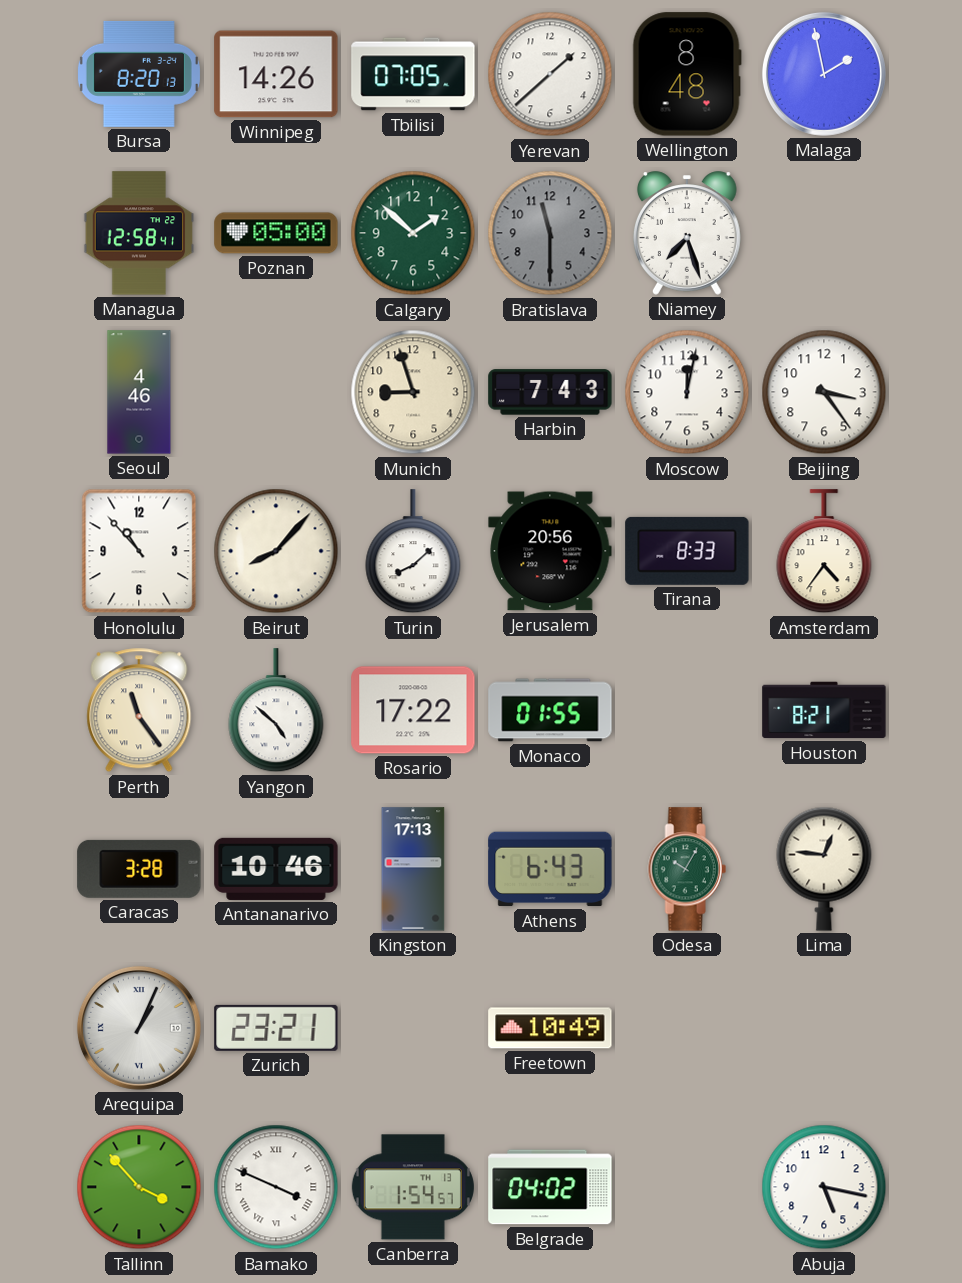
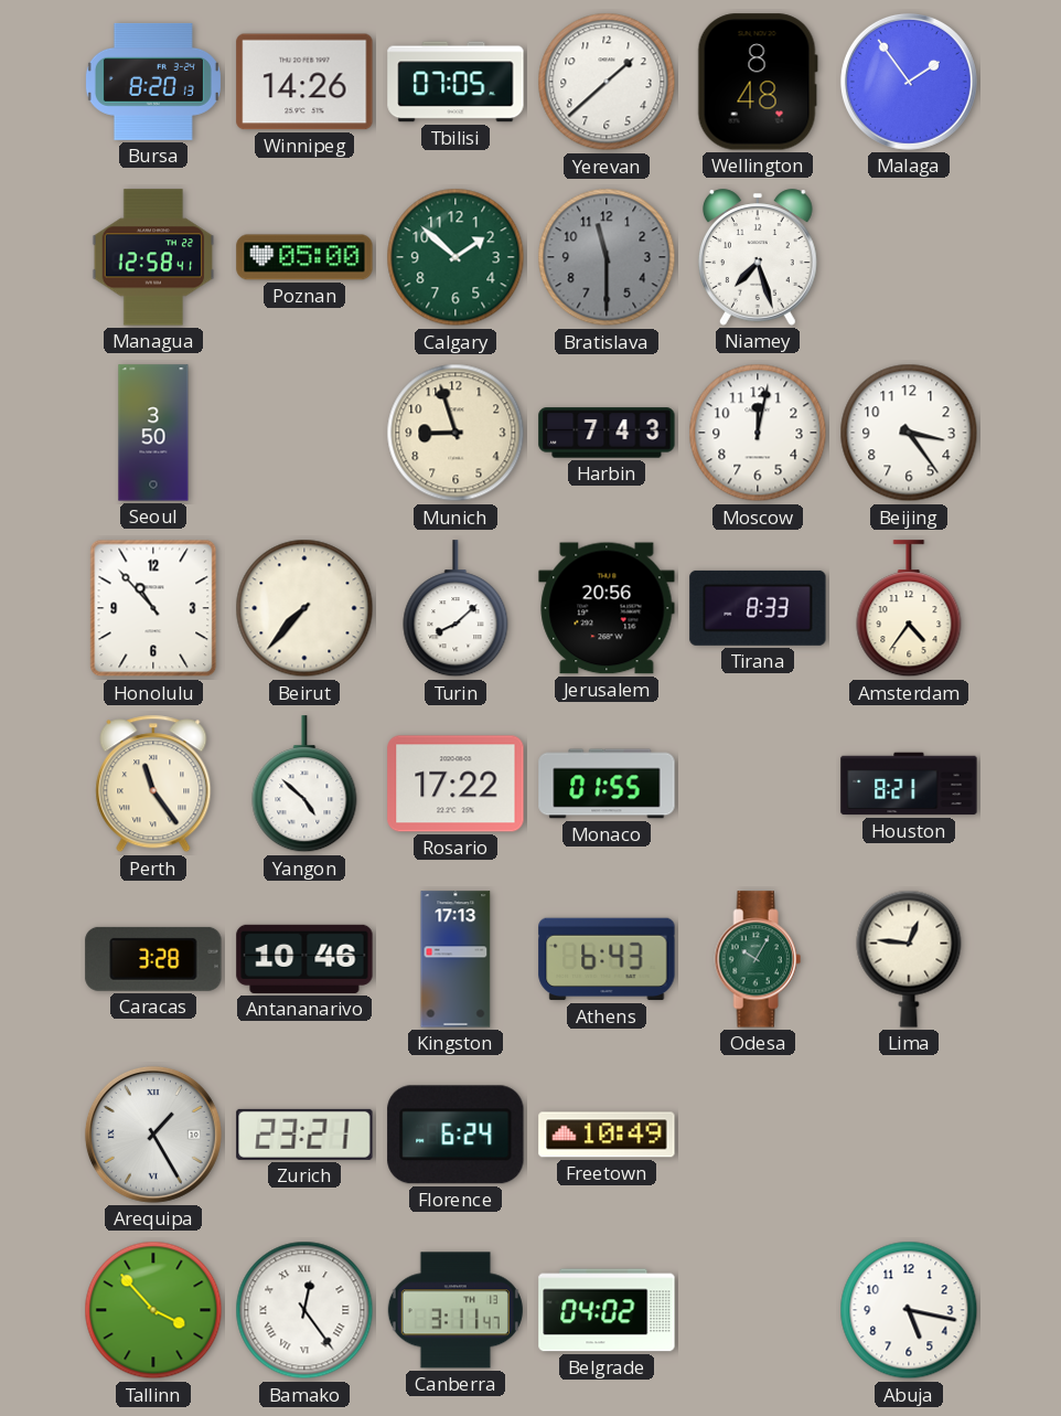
Malaga: 1:58 -> 1:54 (909, 82)
Seoul: 4:46 -> 3:50 (153, 433)
Beirut: 8:07 -> 7:37 (304, 608)
Arequipa: 1:04 -> 1:25 (153, 1135)
Florence: none -> 6:24 (456, 1135)
Bamako: 3:49 -> 12:24 (304, 1310)
Canberra: 1:54 -> 3:11 (456, 1310)
